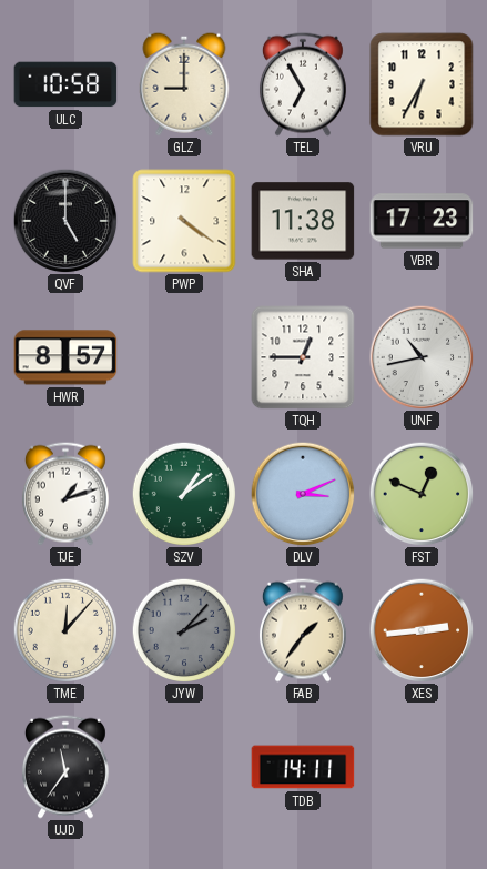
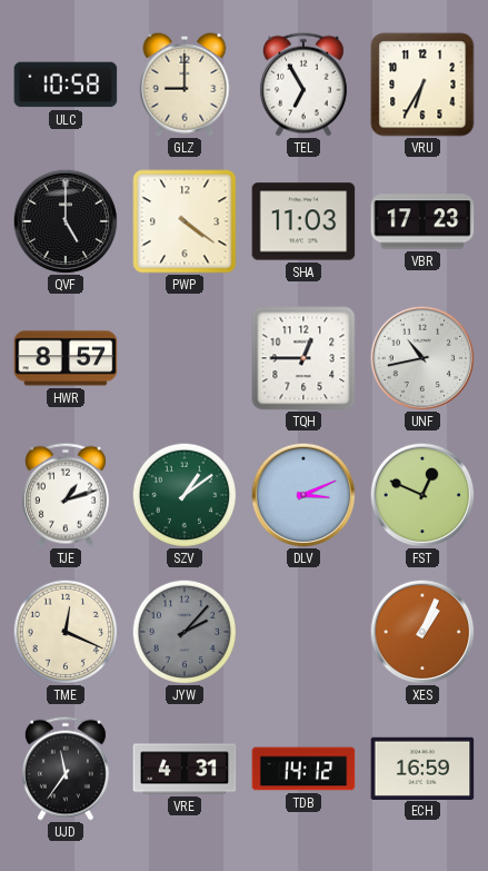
SHA: 11:38 -> 11:03 (303, 221)
TME: 12:07 -> 12:19 (66, 632)
FAB: 1:36 -> none (303, 630)
XES: 2:44 -> 1:04 (422, 632)
VRE: none -> 4:31 (185, 769)
TDB: 14:11 -> 14:12 (303, 769)
ECH: none -> 16:59 (422, 768)
